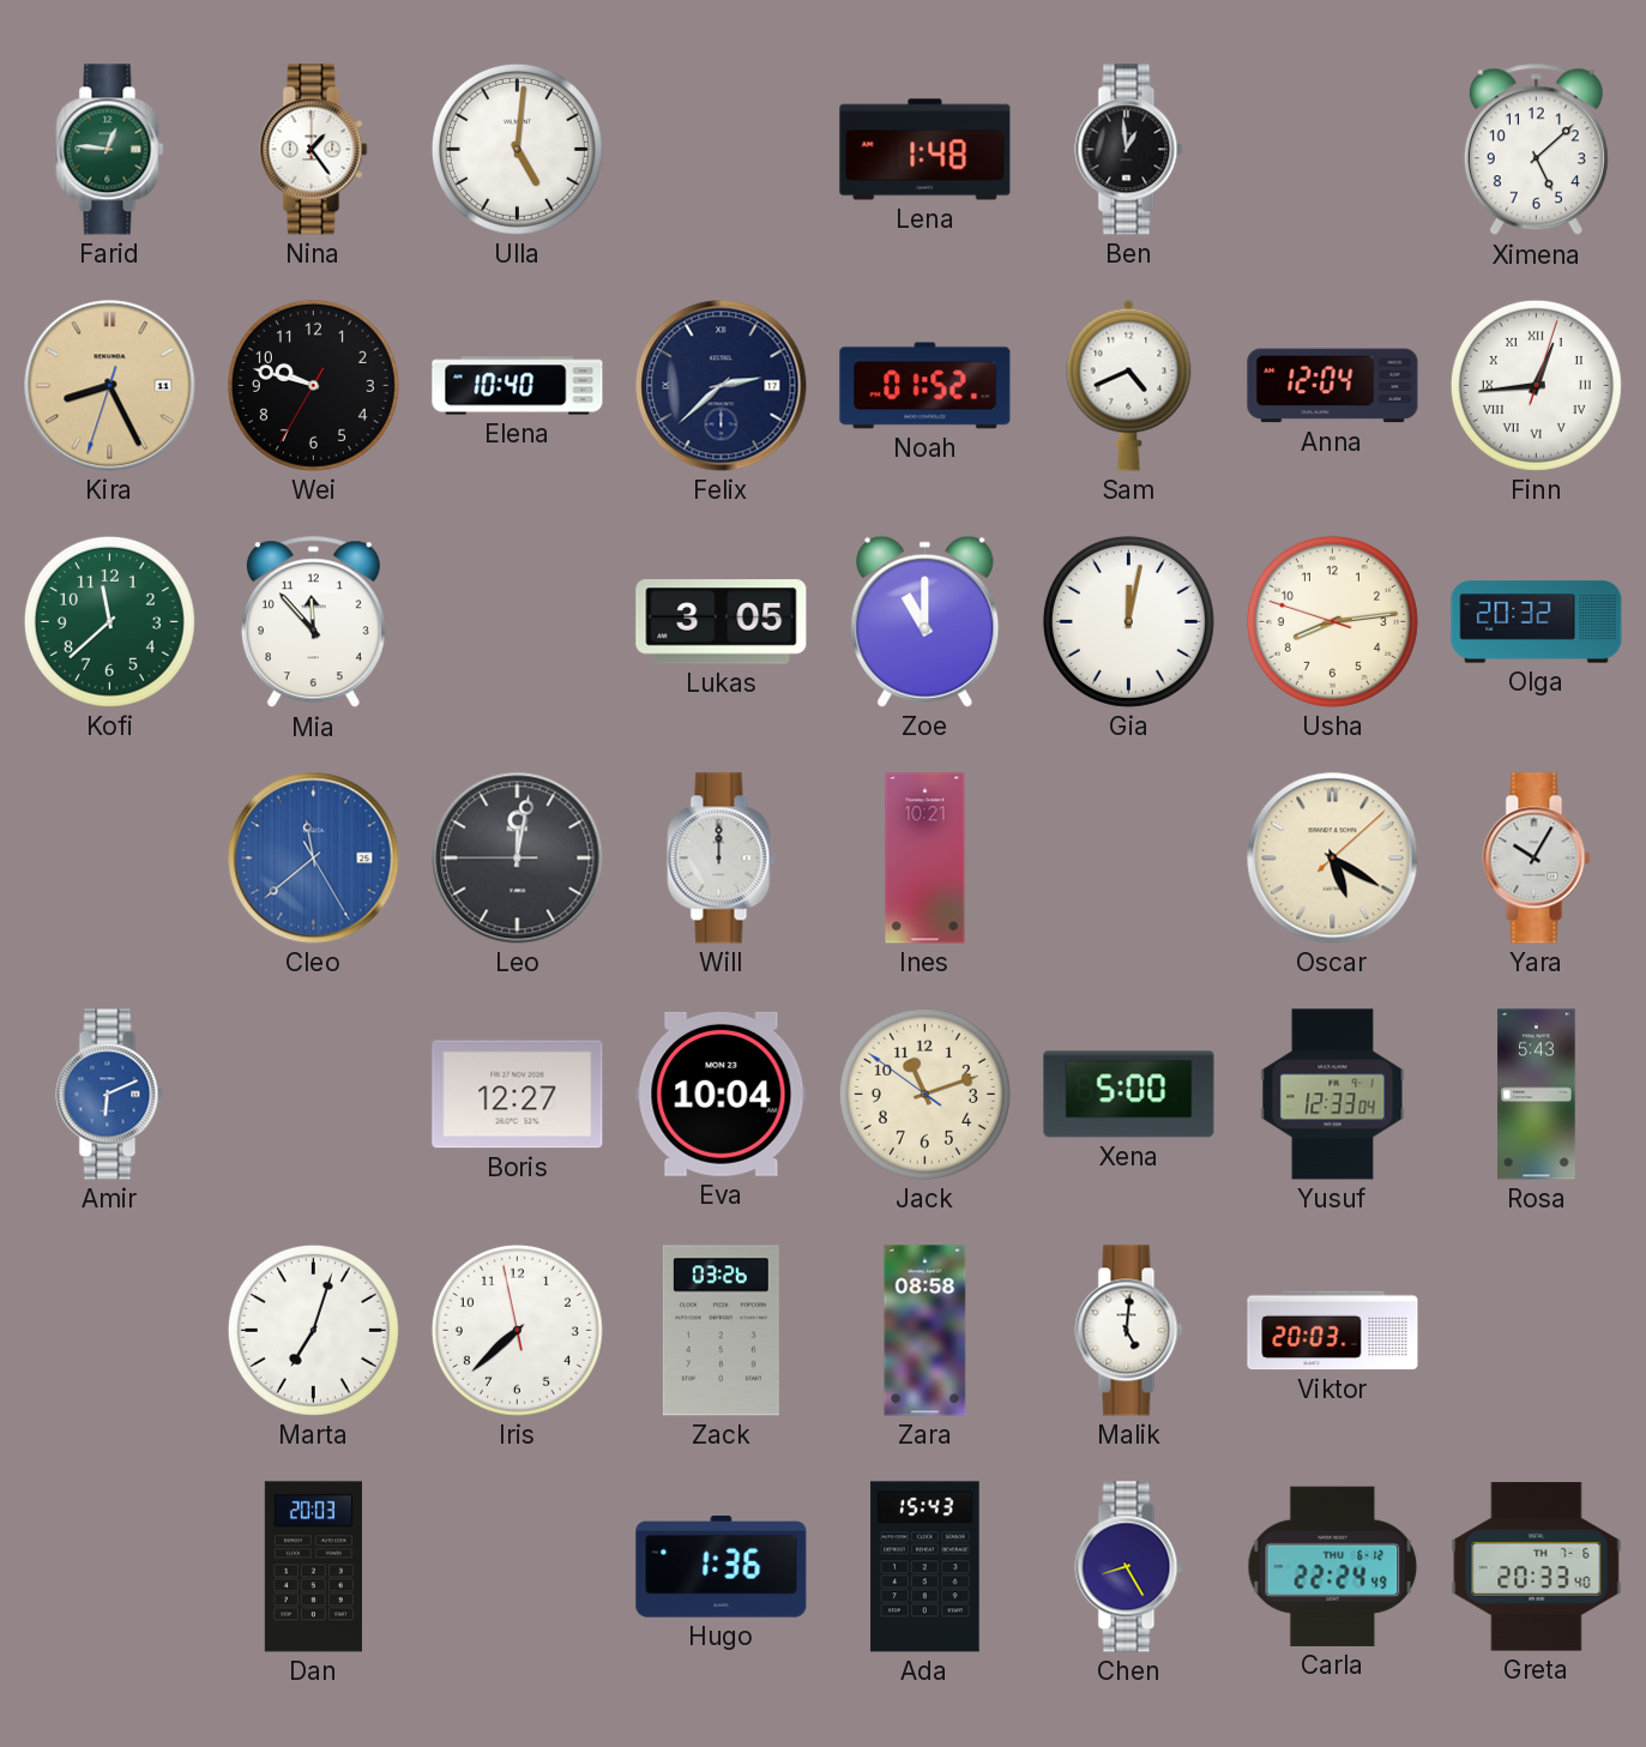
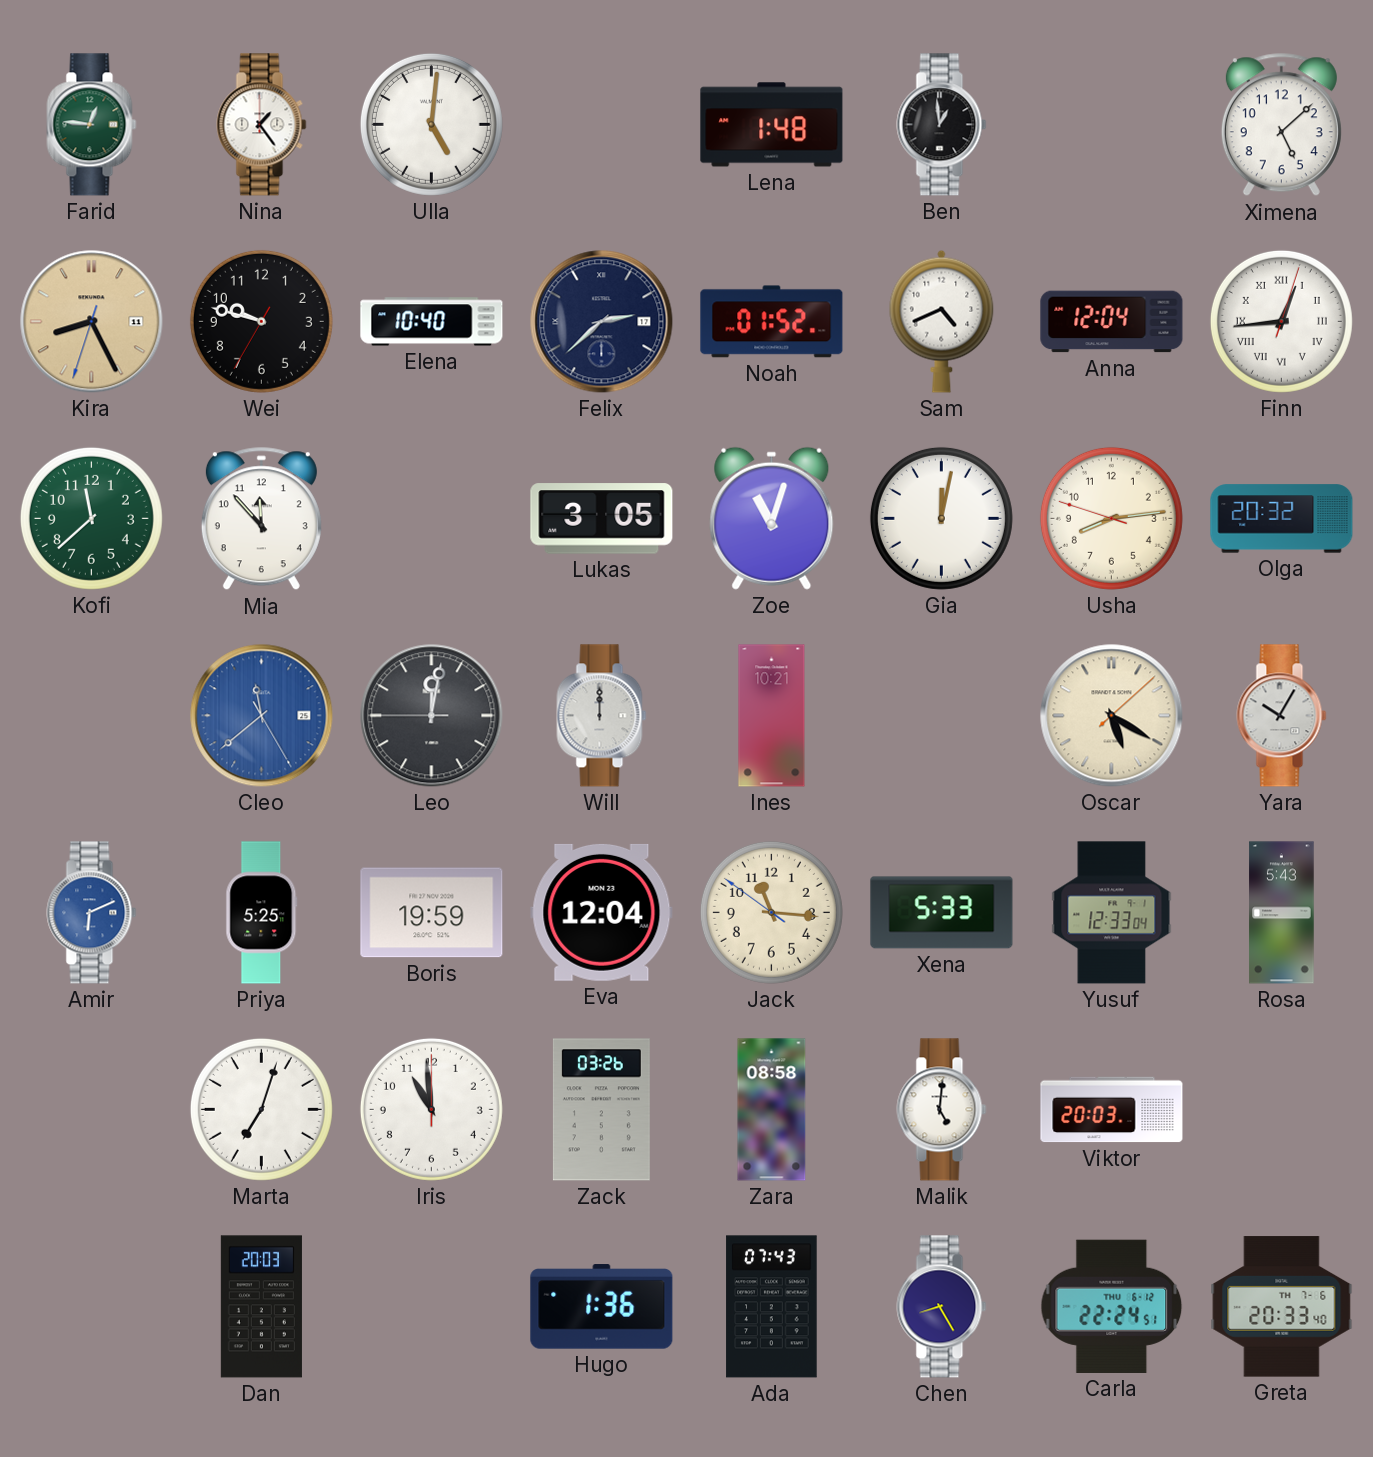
Zoe: 11:00 -> 11:03 (772, 518)
Priya: none -> 5:25 (262, 913)
Boris: 12:27 -> 19:59 (432, 913)
Eva: 10:04 -> 12:04 (602, 912)
Jack: 11:11 -> 11:15 (771, 912)
Xena: 5:00 -> 5:33 (942, 913)
Iris: 7:37 -> 10:59 (431, 1109)
Ada: 15:43 -> 07:43 (772, 1307)
Carla: 22:24:49 -> 22:24:51 (1112, 1306)
